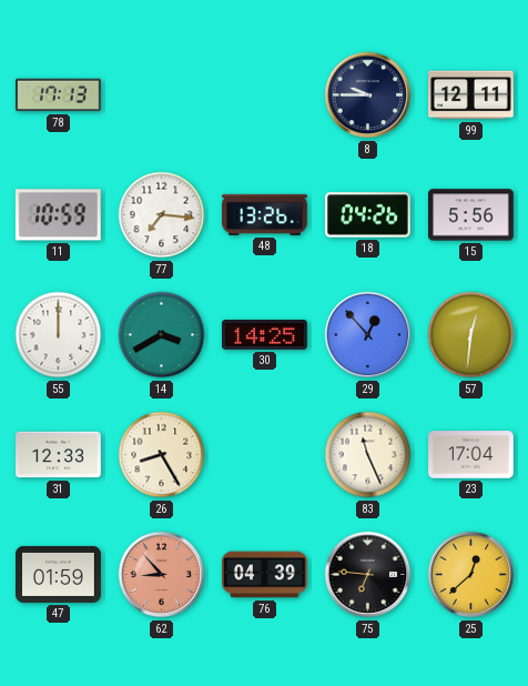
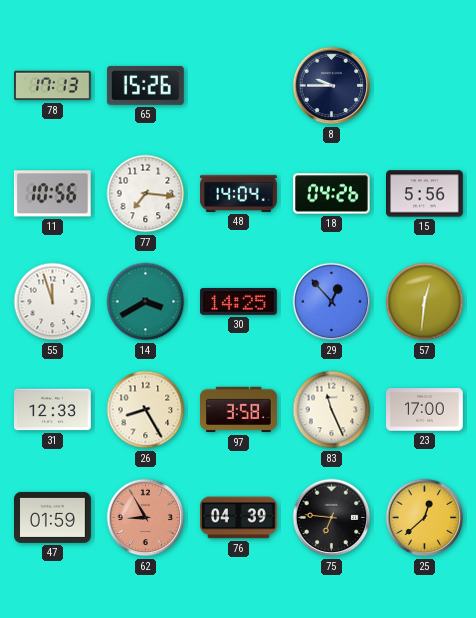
65: none -> 15:26 (145, 85)
99: 12:11 -> none (471, 95)
11: 10:59 -> 10:56 (52, 194)
48: 13:26 -> 14:04 (239, 193)
55: 12:00 -> 11:57 (53, 302)
97: none -> 3:58 (239, 410)
23: 17:04 -> 17:00 (425, 410)
62: 8:53 -> 8:55 (146, 518)
